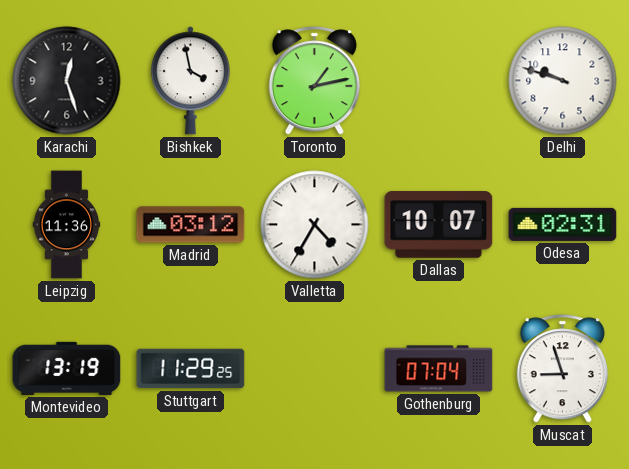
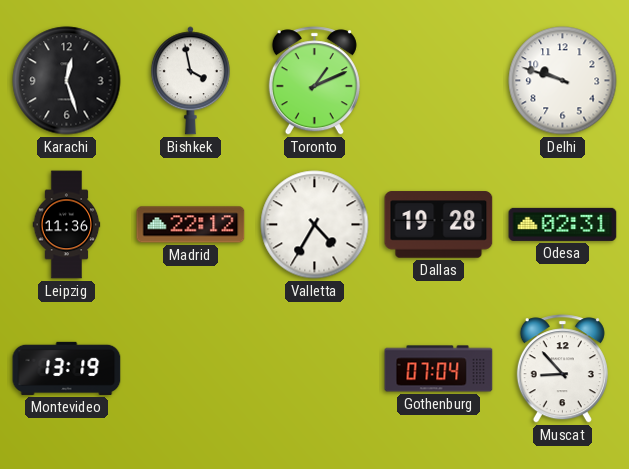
Toronto: 1:13 -> 1:11 (314, 81)
Madrid: 03:12 -> 22:12 (191, 225)
Dallas: 10:07 -> 19:28 (439, 225)
Stuttgart: 11:29 -> none (191, 369)
Muscat: 8:57 -> 8:53 (562, 369)
